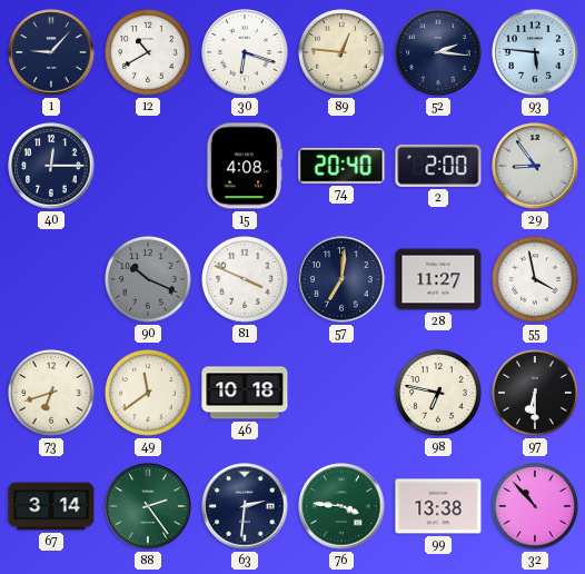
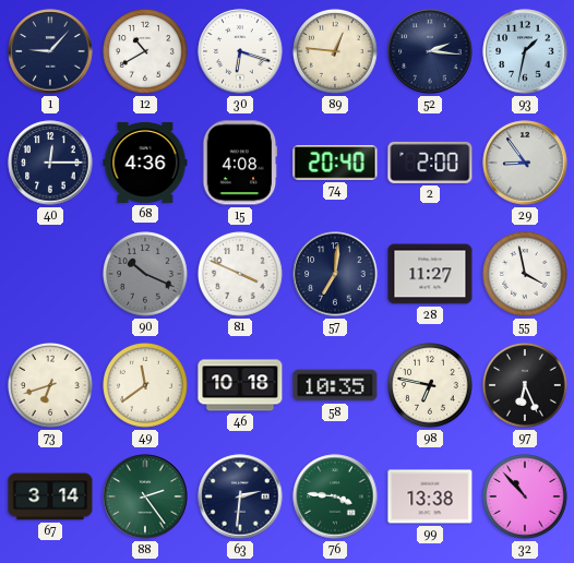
93: 5:46 -> 1:32 (525, 51)
68: none -> 4:36 (145, 163)
58: none -> 10:35 (335, 385)
97: 6:30 -> 6:26 (526, 386)
